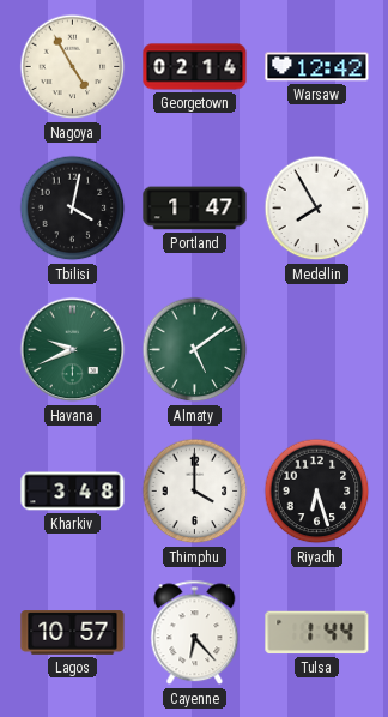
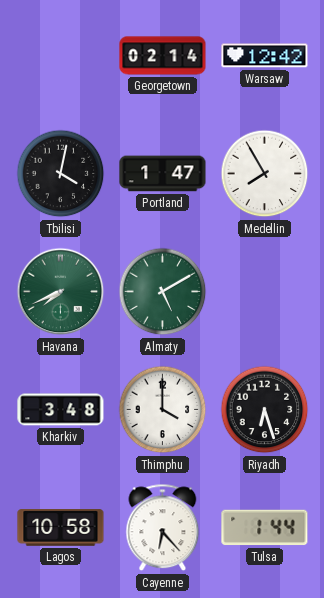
Nagoya: 4:55 -> none (73, 67)
Havana: 9:41 -> 7:41 (61, 292)
Almaty: 5:09 -> 5:10 (163, 292)
Lagos: 10:57 -> 10:58 (61, 528)
